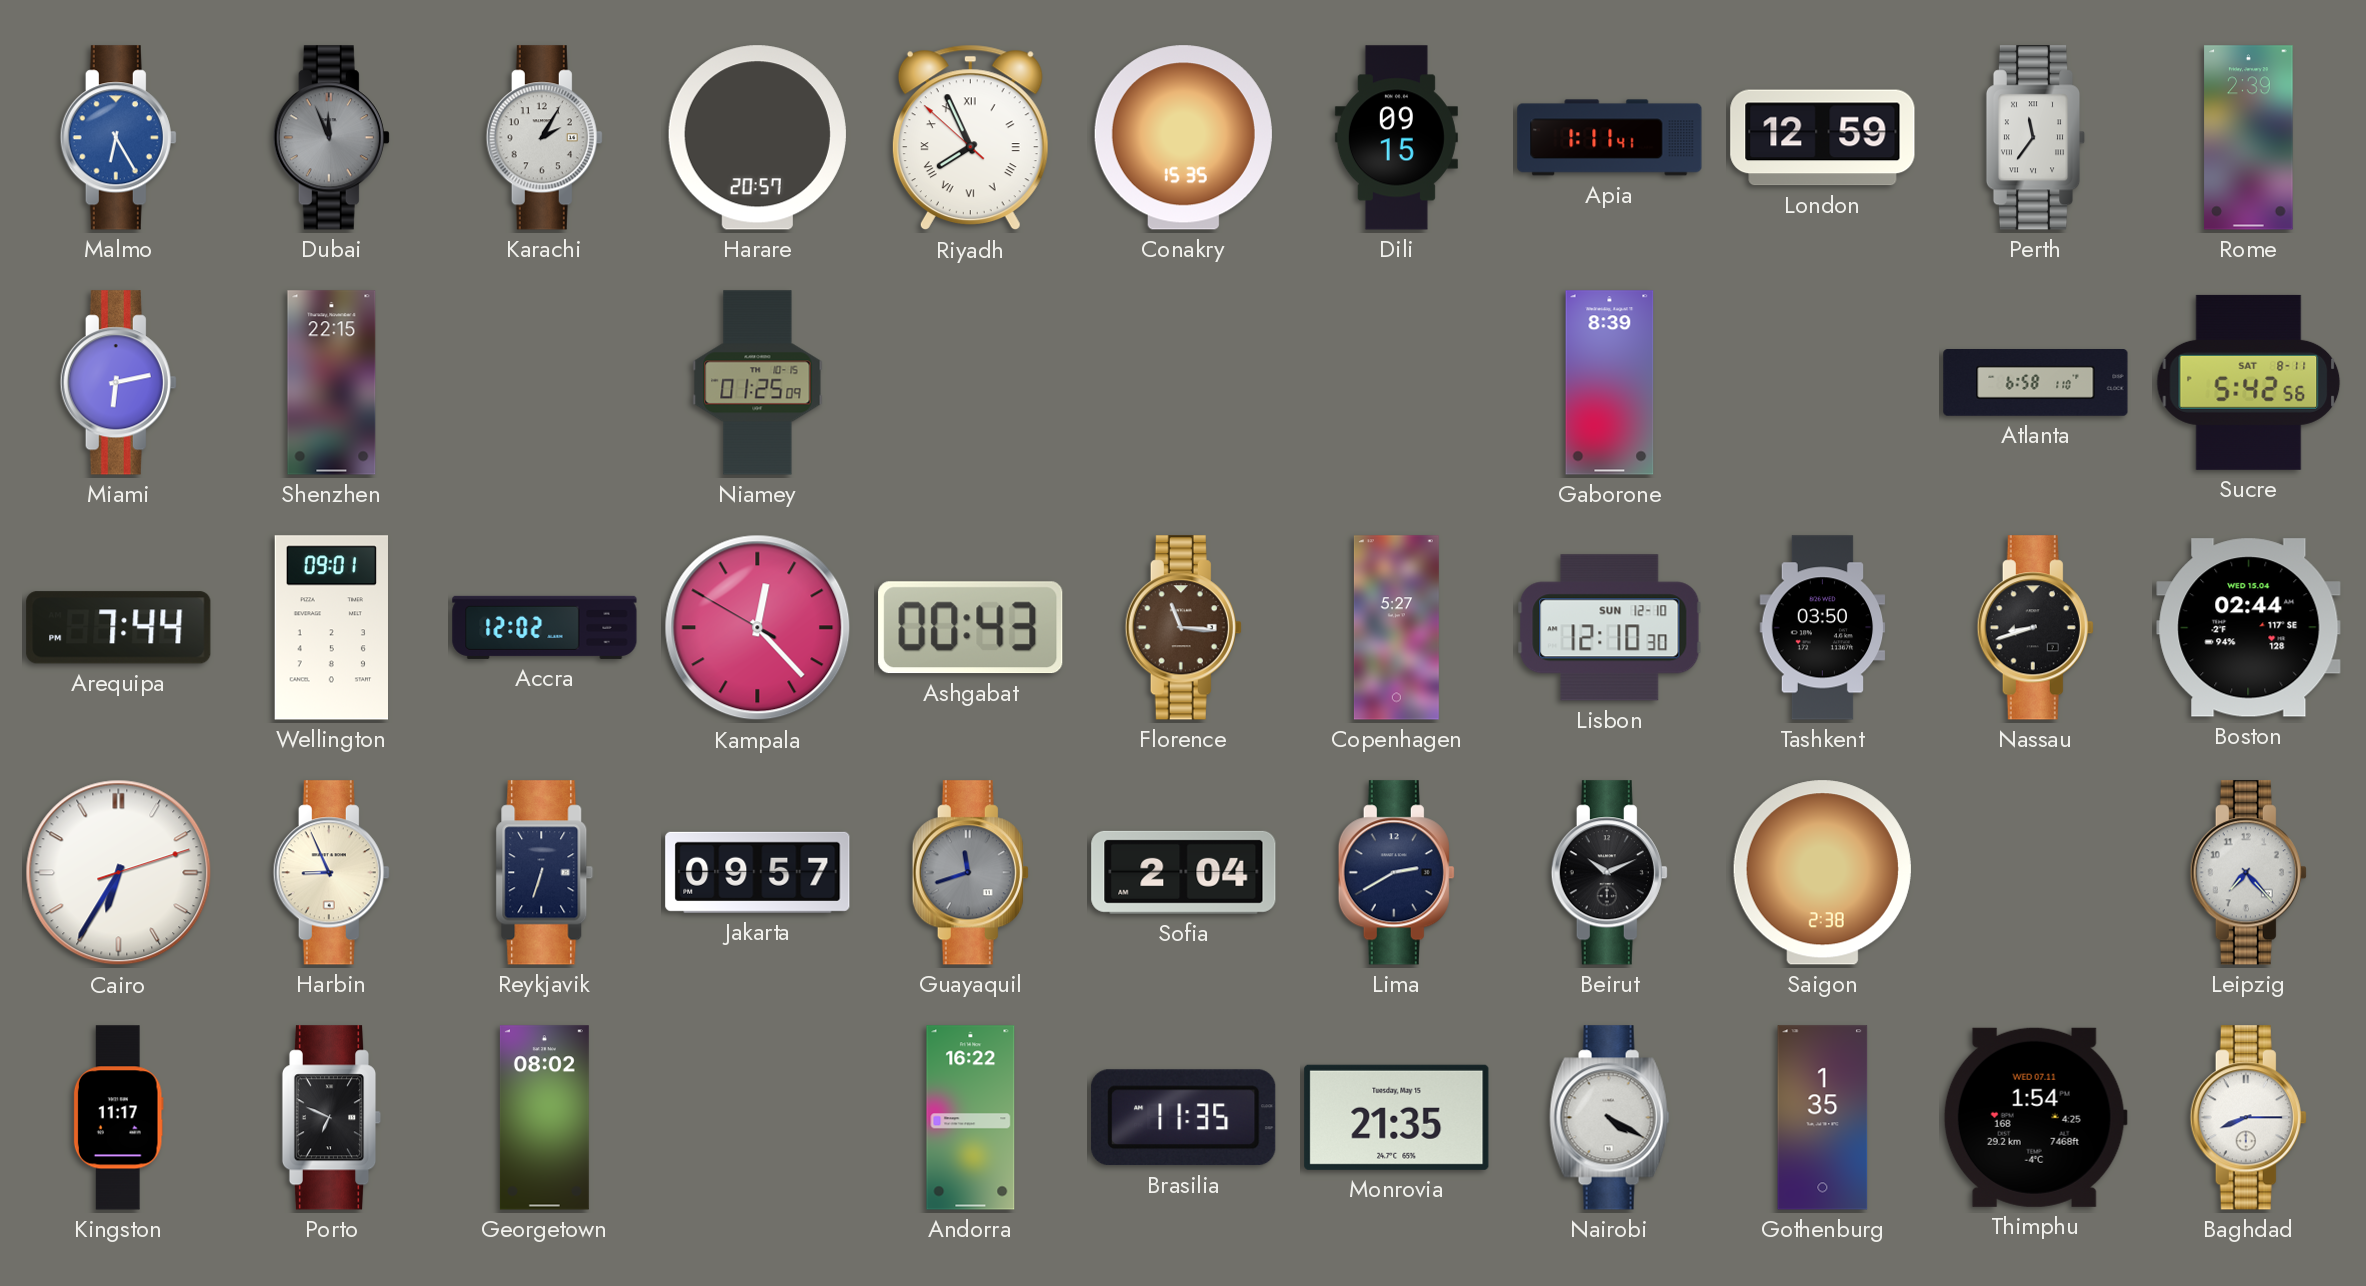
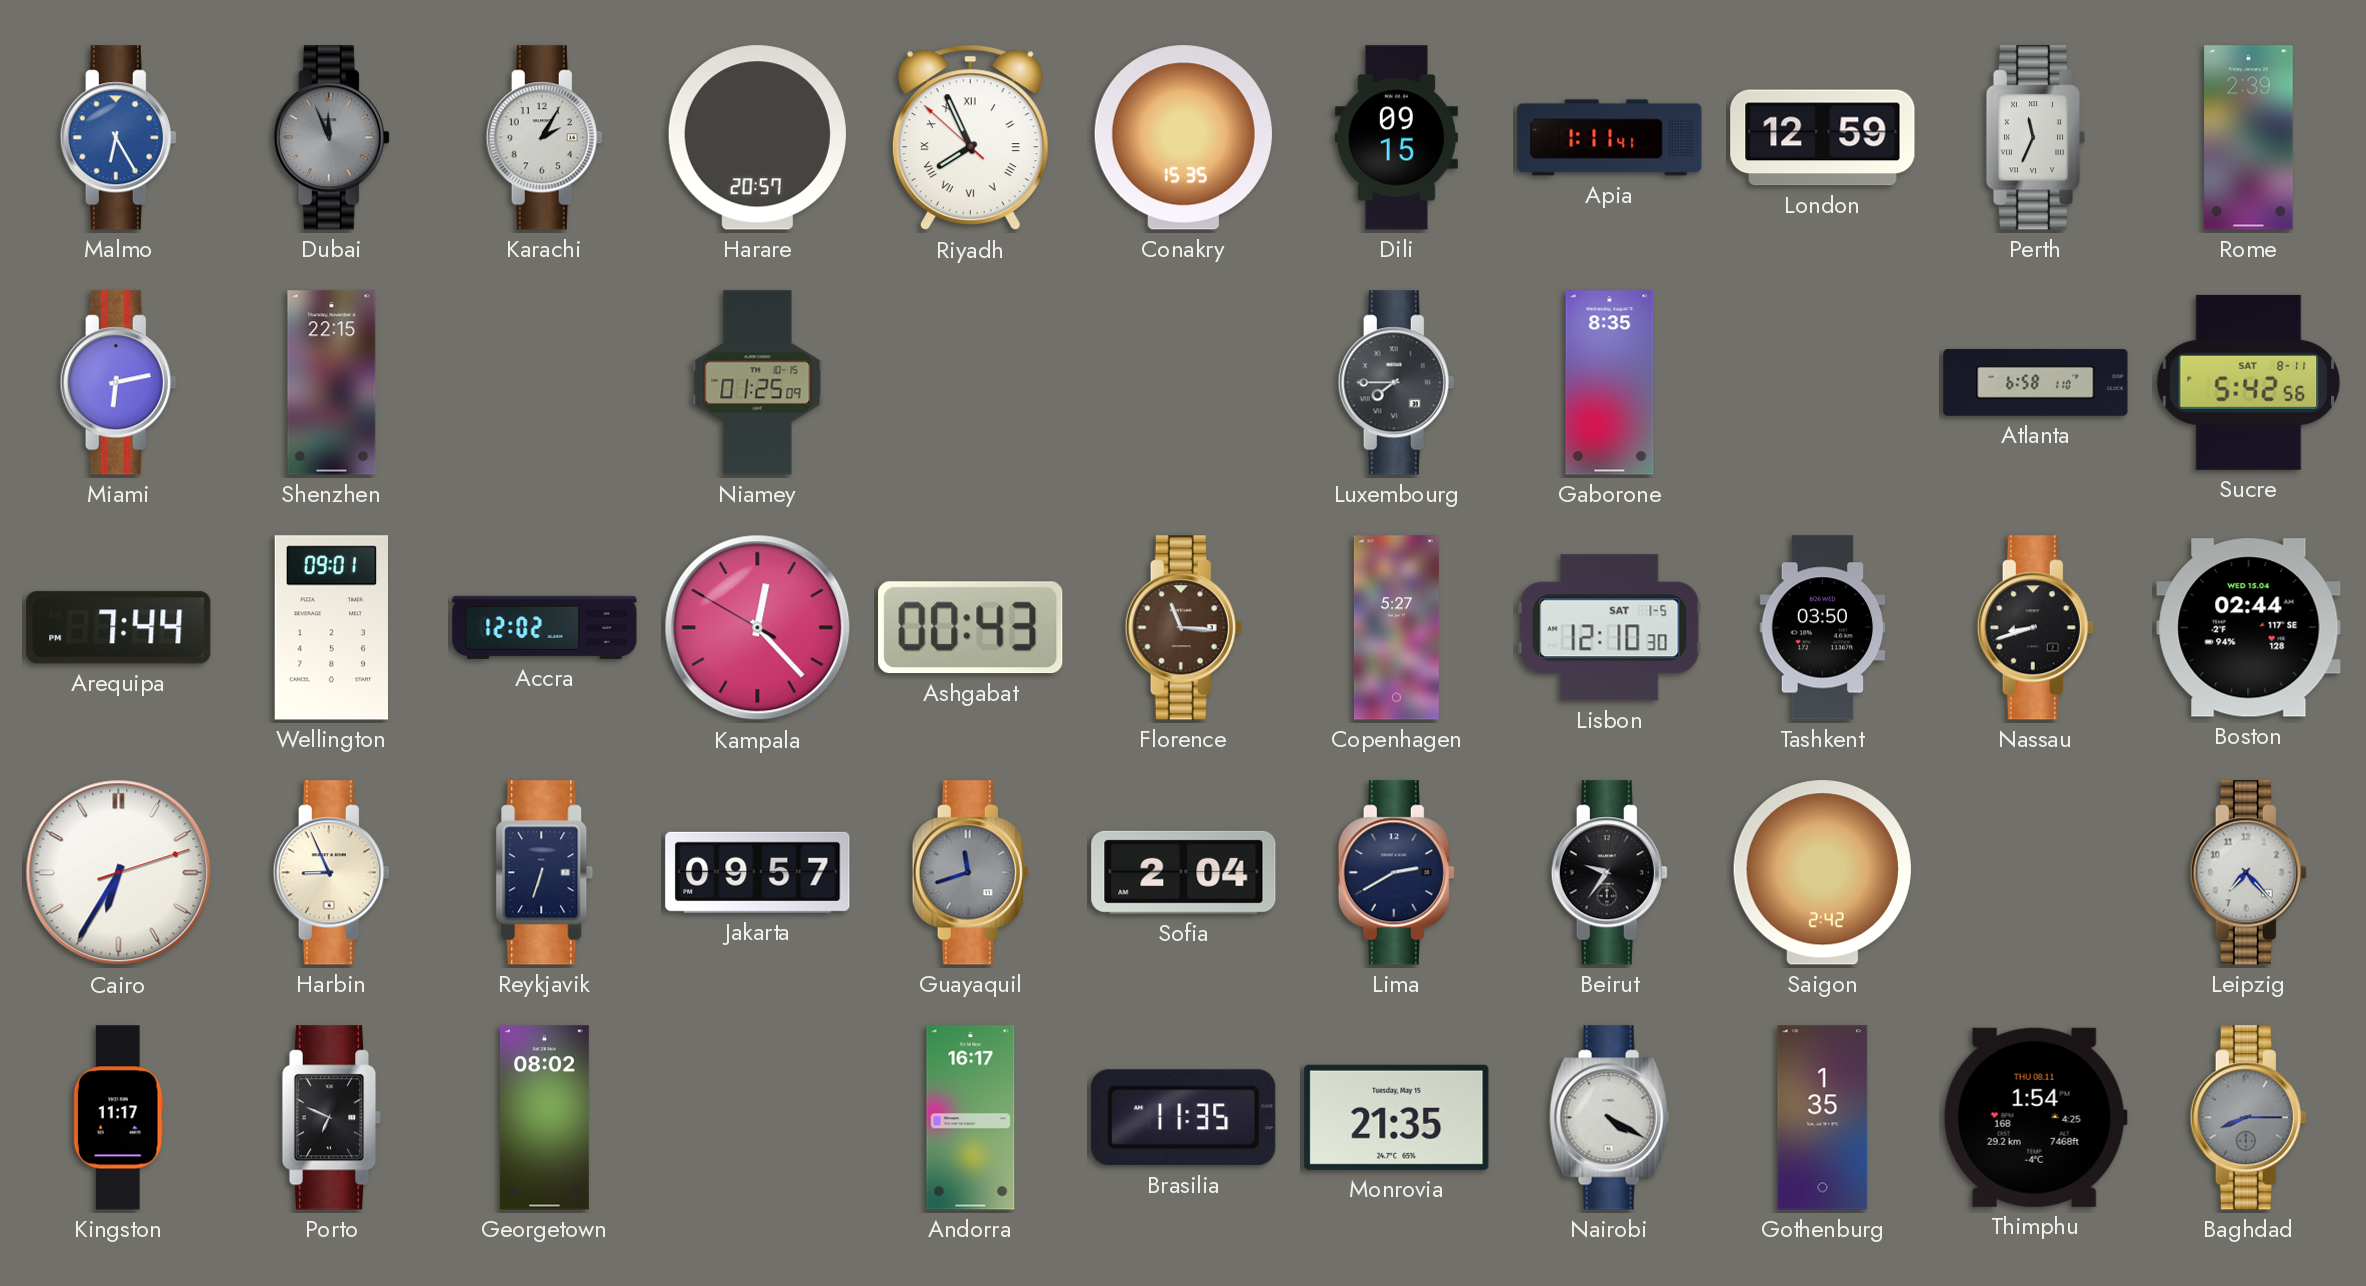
Perth: 11:36 -> 11:34 (2036, 138)
Luxembourg: none -> 7:45 (1396, 383)
Gaborone: 8:39 -> 8:35 (1610, 383)
Lisbon date: SUN 12-10 -> SAT 1-5 (1610, 628)
Beirut: 10:11 -> 9:36 (1609, 873)
Saigon: 2:38 -> 2:42 (1822, 873)
Andorra: 16:22 -> 16:17 (971, 1118)
Thimphu date: WED 07.11 -> THU 08.11 (2035, 1117)
Baghdad dial: white -> grey (2248, 1118)
